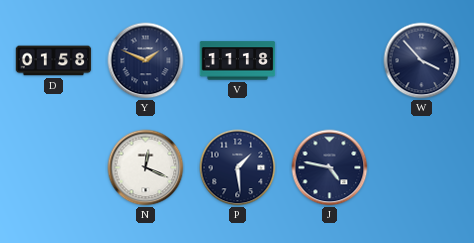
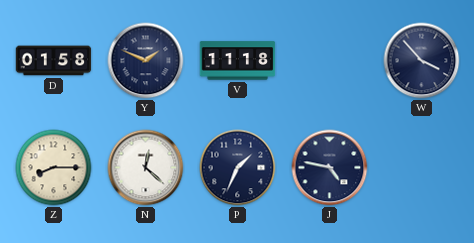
Z: none -> 8:15 (54, 168)
N: 12:19 -> 12:22 (146, 168)
P: 1:29 -> 1:34 (238, 168)
